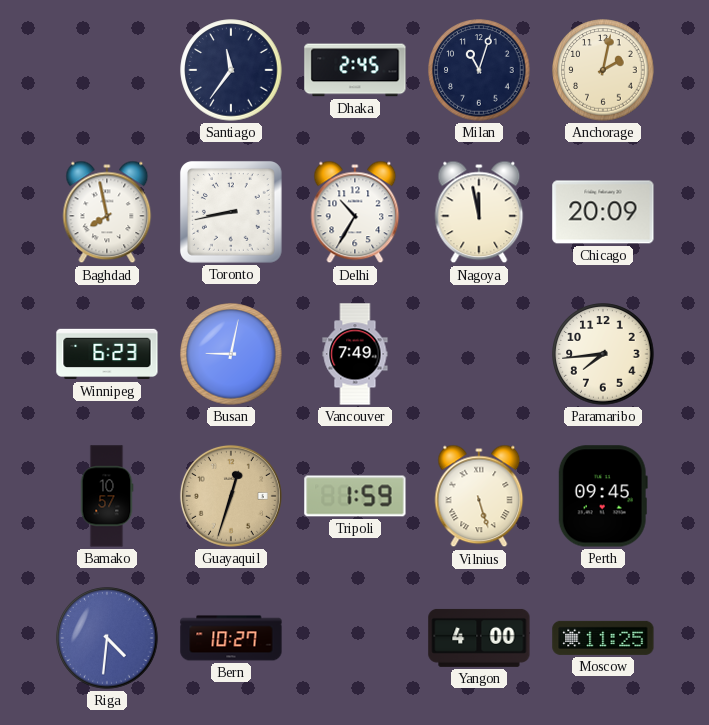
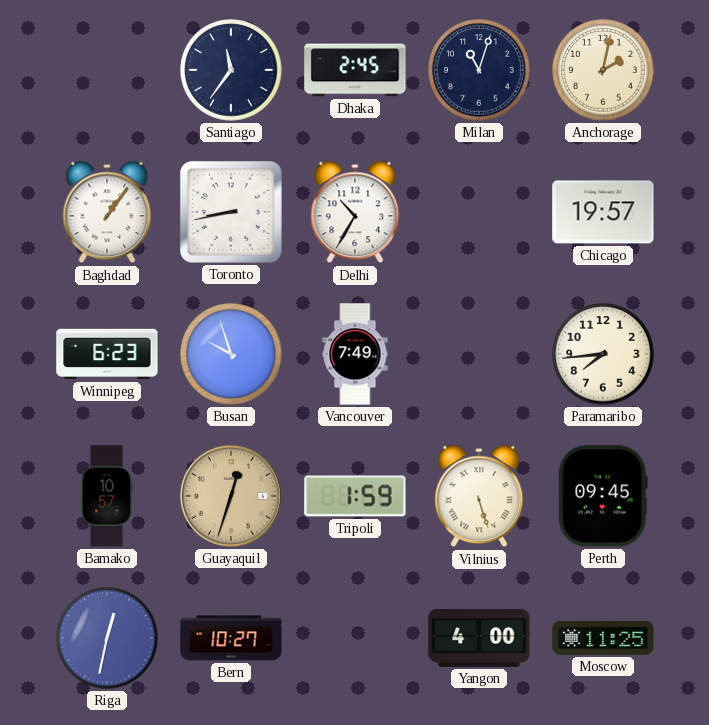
Baghdad: 7:58 -> 1:06 (107, 212)
Nagoya: 11:58 -> none (479, 212)
Chicago: 20:09 -> 19:57 (603, 212)
Busan: 9:02 -> 9:57 (231, 354)
Riga: 4:31 -> 12:32 (107, 638)
